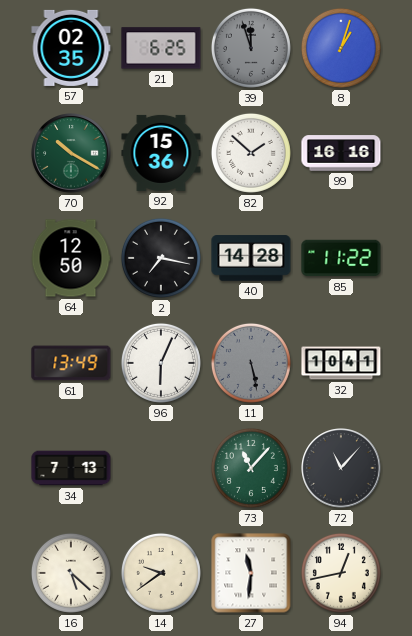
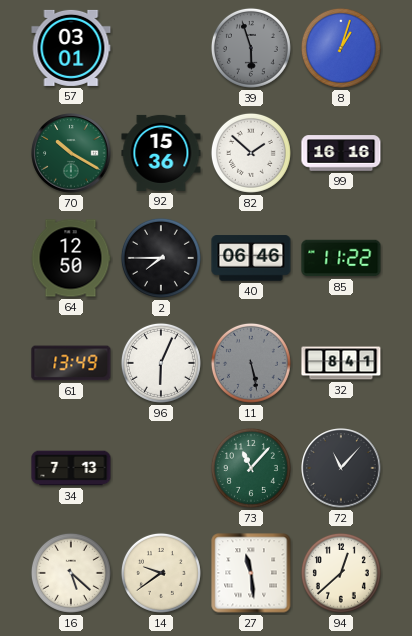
57: 02:35 -> 03:01 (71, 48)
21: 6:25 -> none (161, 48)
39: 11:57 -> 5:57 (251, 48)
2: 7:17 -> 7:45 (161, 258)
40: 14:28 -> 06:46 (251, 258)
32: 10:41 -> 8:41 (341, 363)
27: 11:31 -> 11:29 (251, 573)
94: 12:43 -> 12:38 (341, 573)
